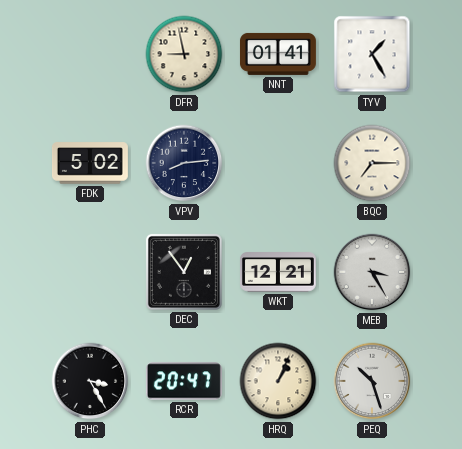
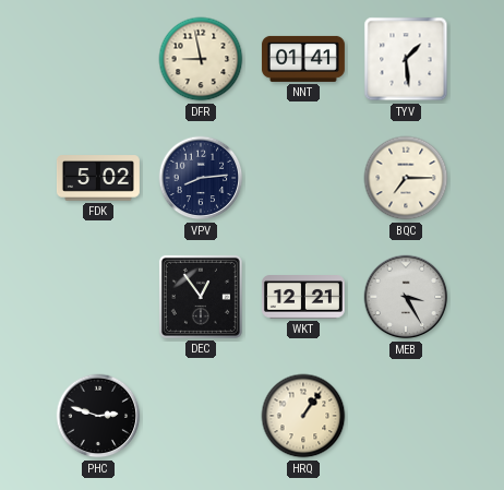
TYV: 1:25 -> 1:29 (406, 59)
PHC: 3:25 -> 2:48 (98, 416)
RCR: 20:47 -> none (184, 381)
HRQ: 1:04 -> 1:06 (303, 416)
PEQ: 10:27 -> none (372, 381)
